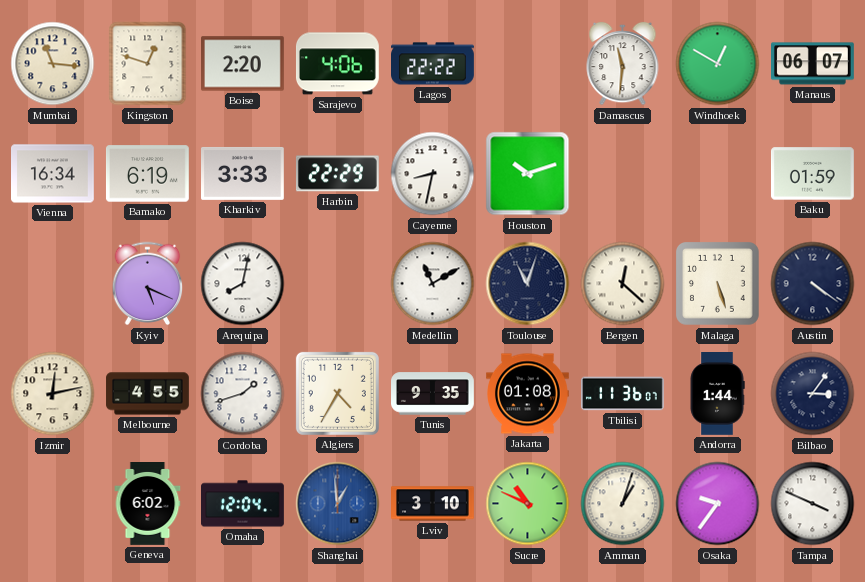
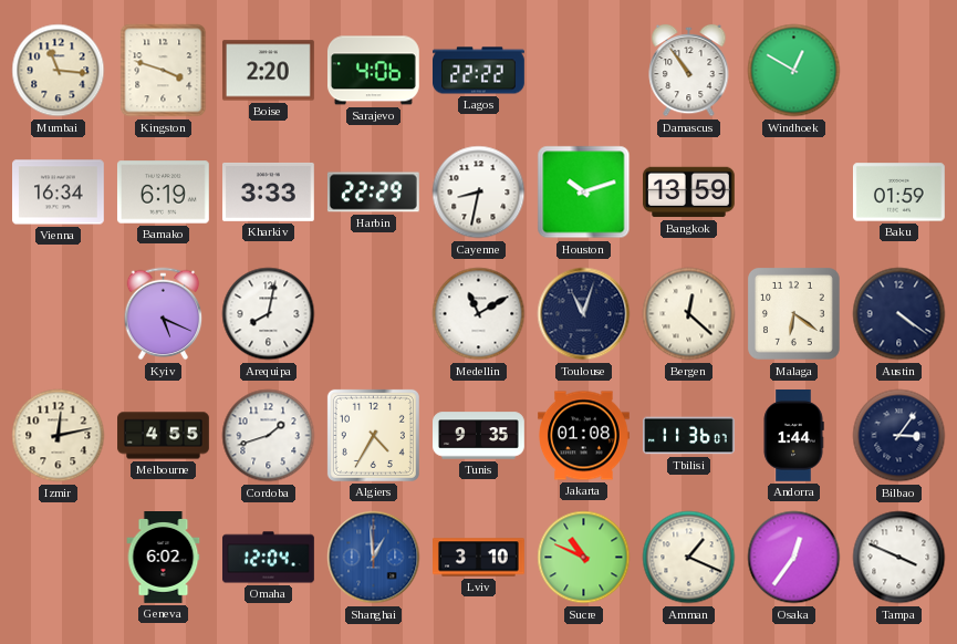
Kingston: 12:48 -> 3:48 (164, 71)
Damascus: 11:31 -> 10:54 (689, 71)
Manaus: 06:07 -> none (813, 64)
Bangkok: none -> 13:59 (689, 193)
Malaga: 5:27 -> 6:21 (794, 314)
Amman: 1:03 -> 1:19 (689, 558)
Osaka: 9:36 -> 12:36 (794, 558)
